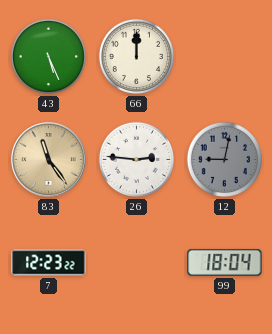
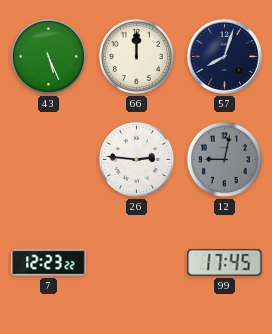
57: none -> 8:03 (225, 57)
83: 11:24 -> none (49, 160)
99: 18:04 -> 17:45 (225, 262)
